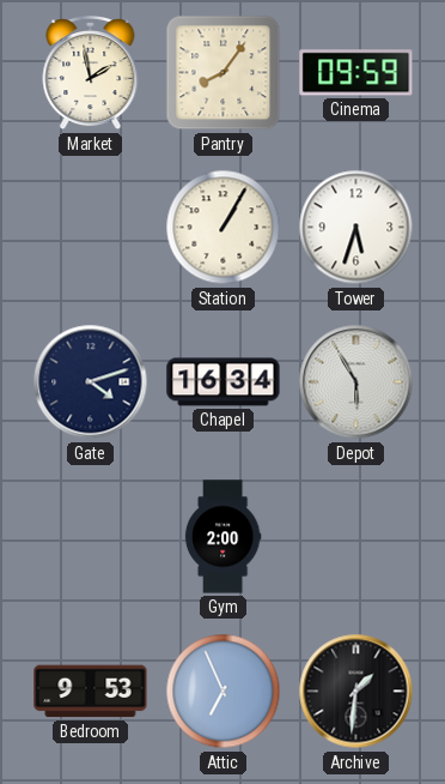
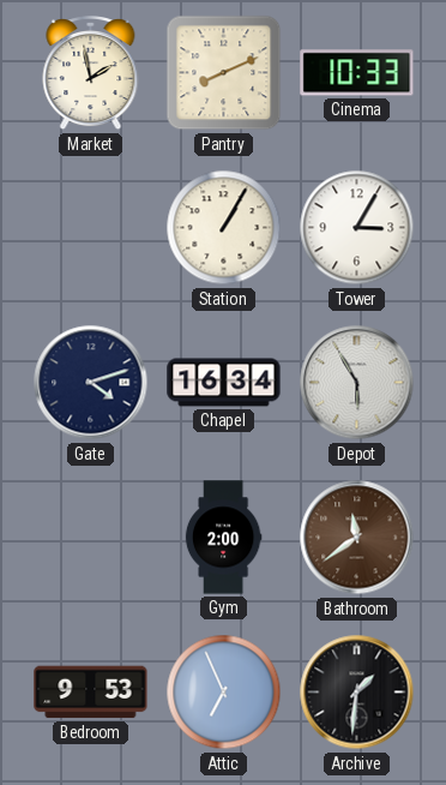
Pantry: 8:06 -> 8:11 (224, 73)
Cinema: 09:59 -> 10:33 (357, 73)
Tower: 5:33 -> 3:05 (357, 228)
Bathroom: none -> 11:39 (357, 538)
